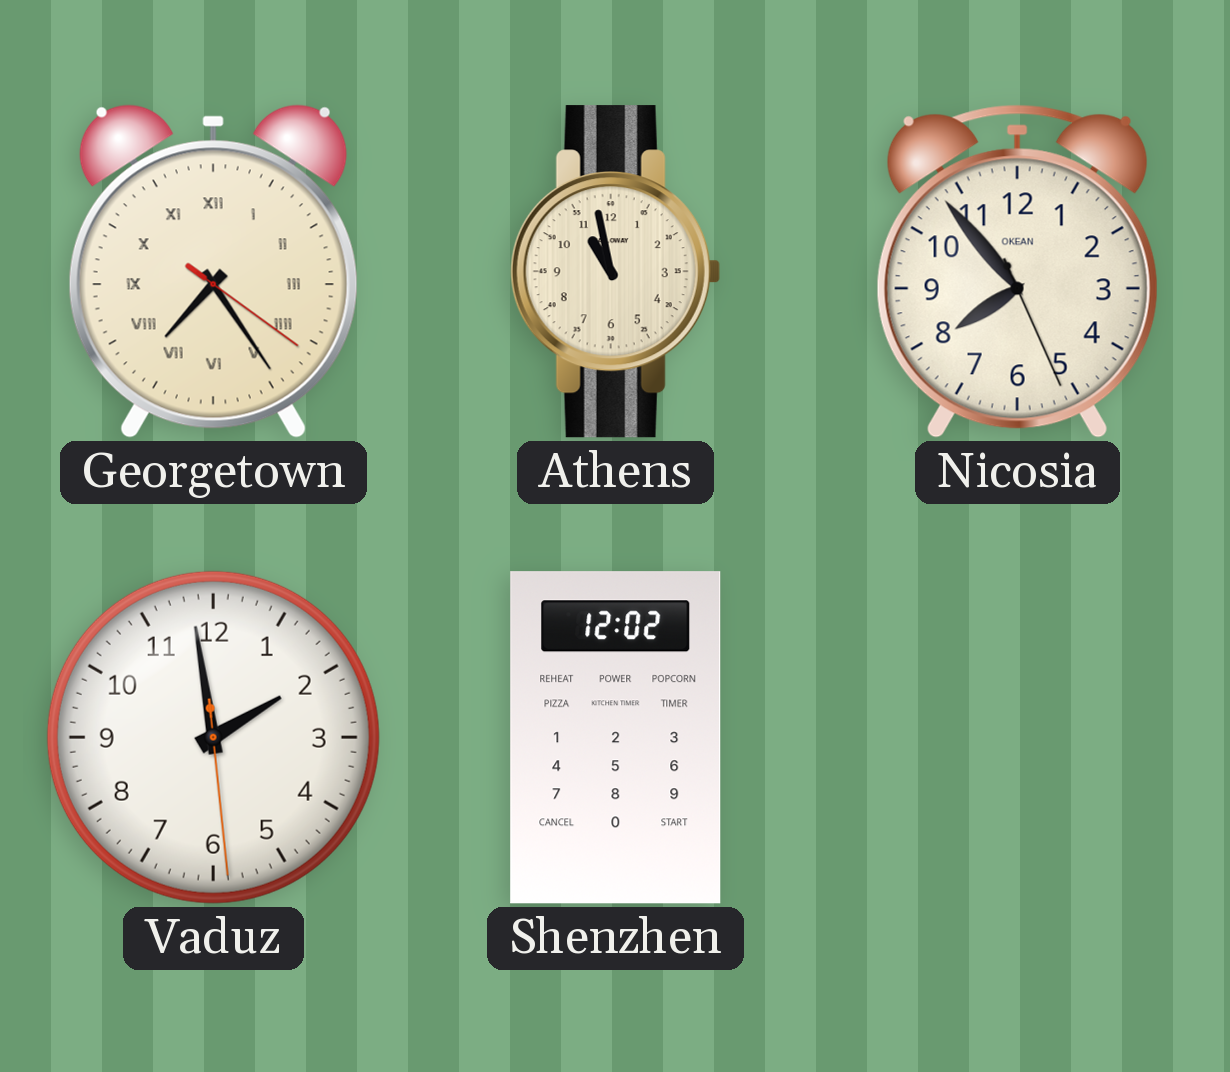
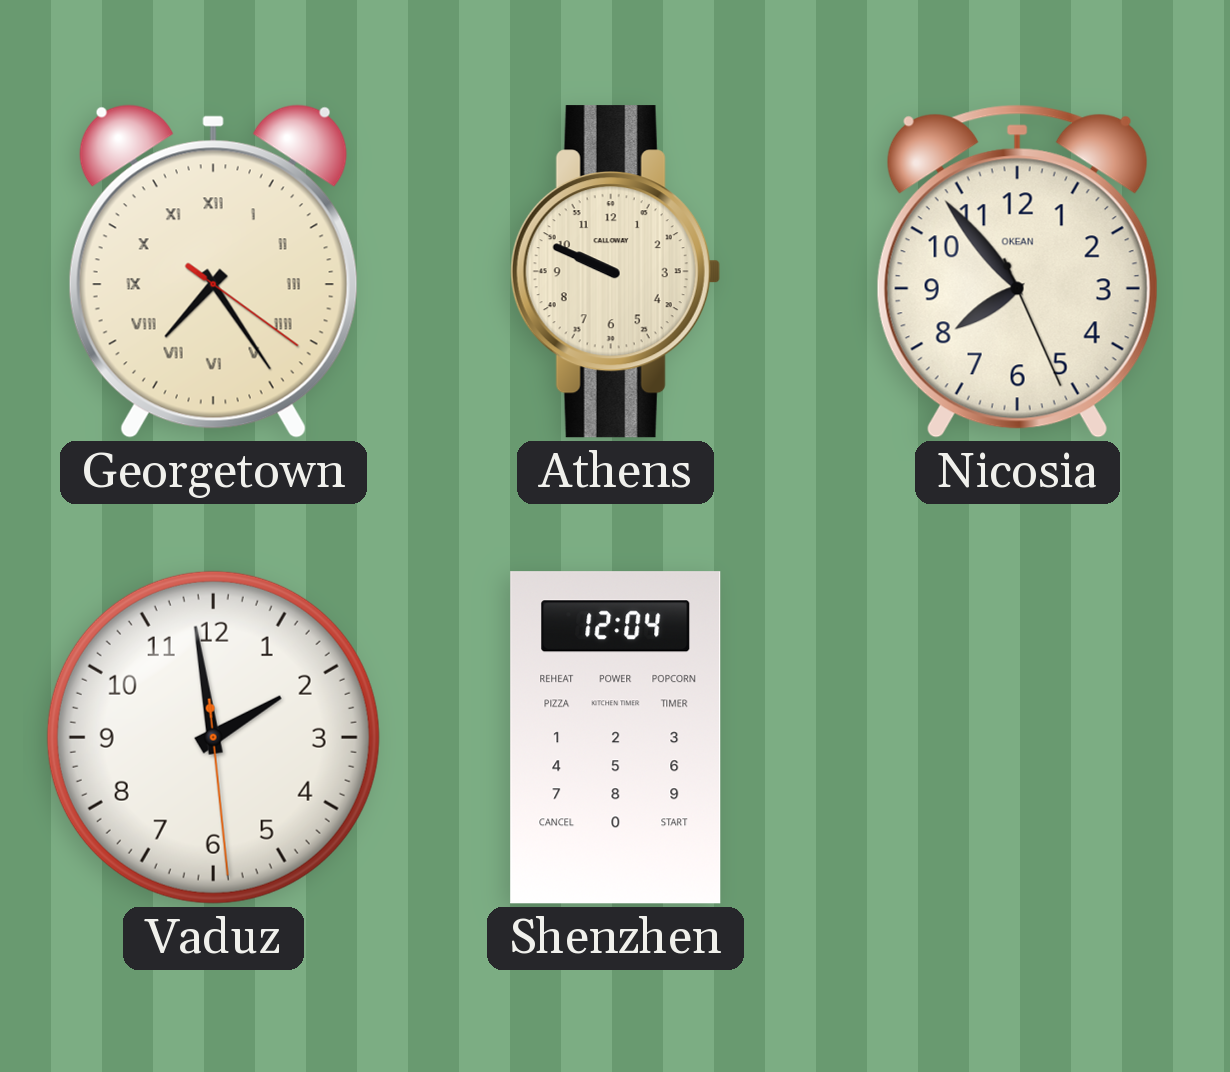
Athens: 10:58 -> 9:49 (615, 272)
Shenzhen: 12:02 -> 12:04 (616, 738)
